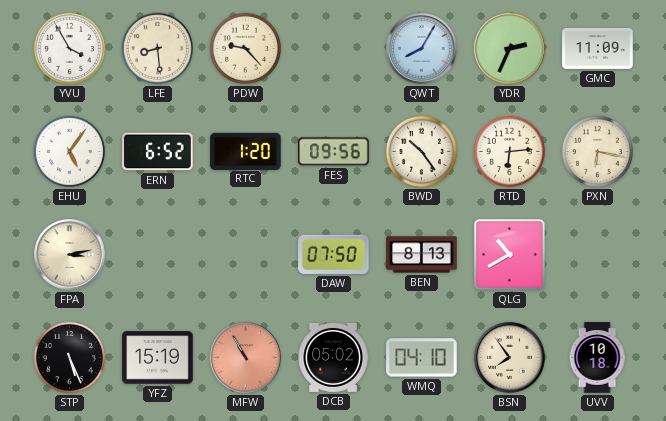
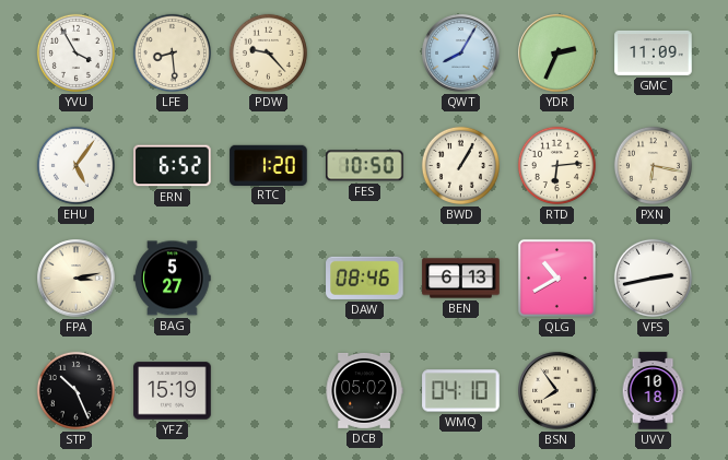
FES: 09:56 -> 10:50 (365, 166)
BWD: 10:24 -> 1:05 (460, 165)
BAG: none -> 5:27 (173, 279)
DAW: 07:50 -> 08:46 (365, 278)
BEN: 8:13 -> 6:13 (461, 279)
VFS: none -> 2:43 (653, 278)
STP: 5:26 -> 10:26 (75, 390)
MFW: 10:55 -> none (246, 358)
